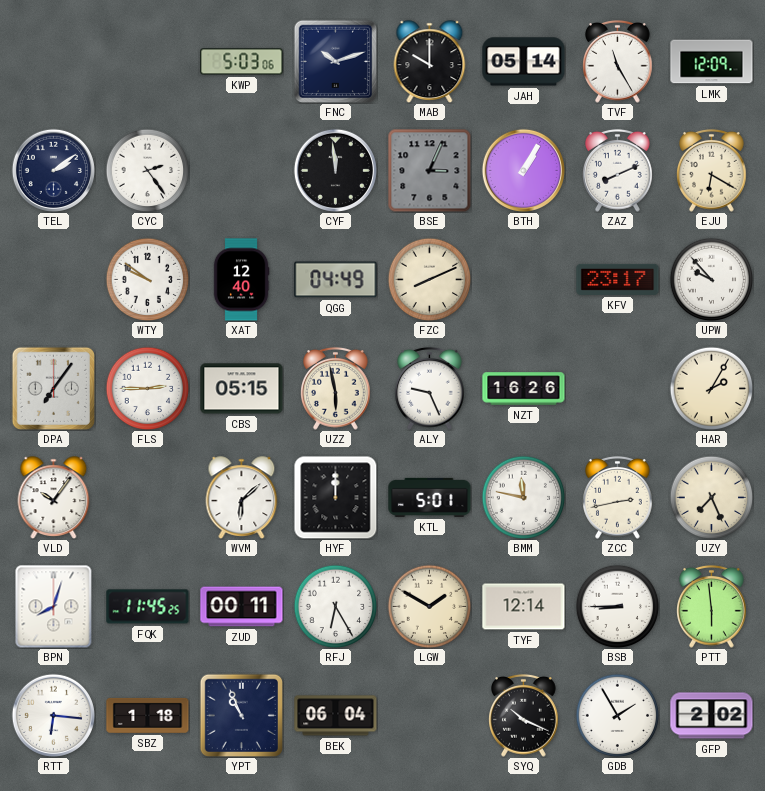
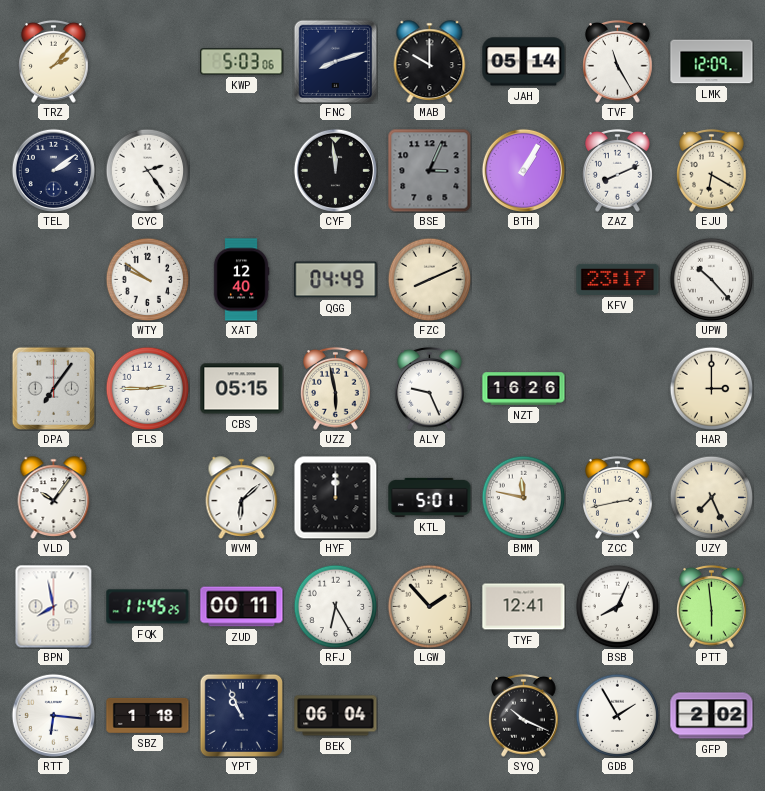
TRZ: none -> 2:07 (54, 61)
FNC: 10:12 -> 8:12 (335, 61)
UPW: 9:53 -> 10:23 (711, 279)
HAR: 2:05 -> 3:00 (711, 388)
BPN: 8:03 -> 7:58 (54, 606)
LGW: 1:50 -> 1:53 (429, 606)
TYF: 12:14 -> 12:41 (524, 607)
BSB: 8:45 -> 8:04 (617, 606)
